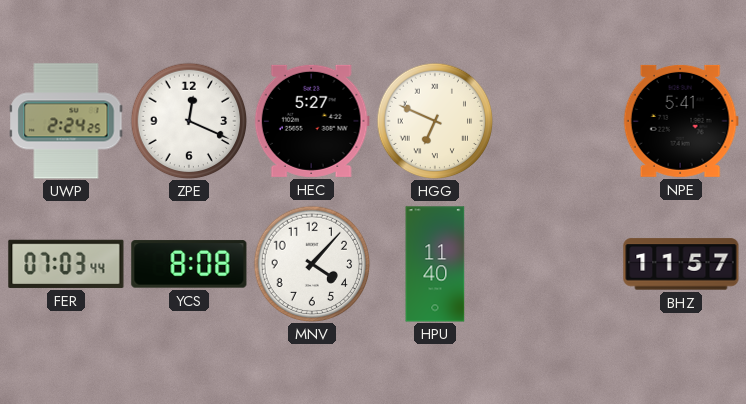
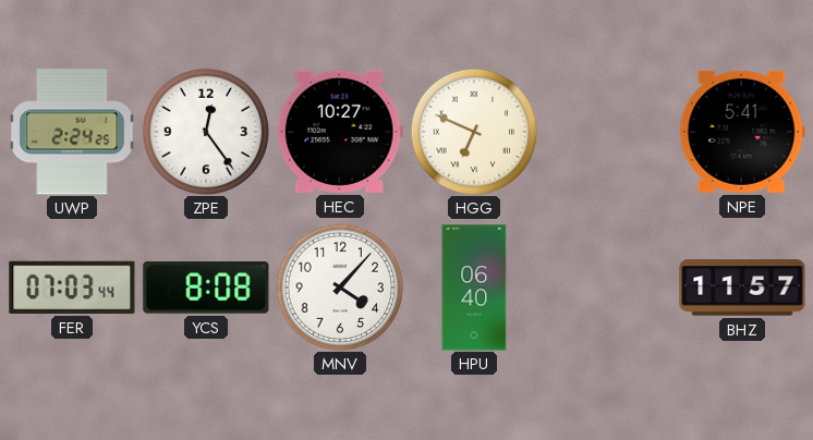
ZPE: 12:19 -> 12:24 (206, 132)
HEC: 5:27 -> 10:27 (340, 132)
HPU: 11:40 -> 06:40 (474, 288)
